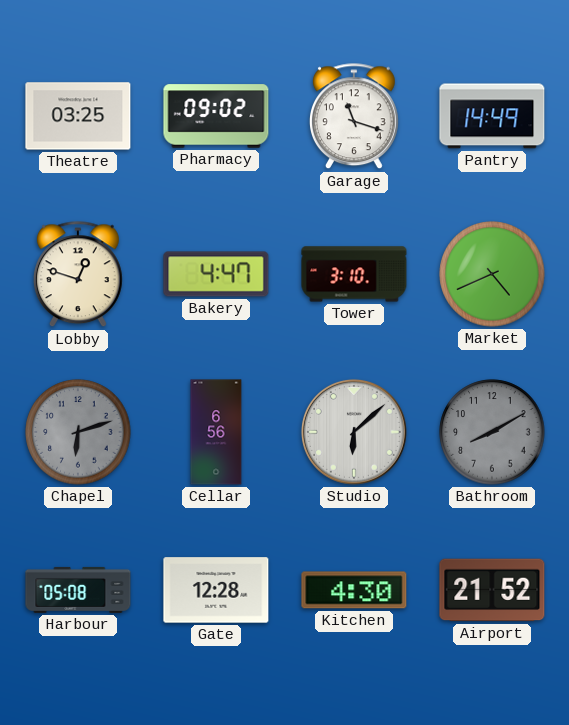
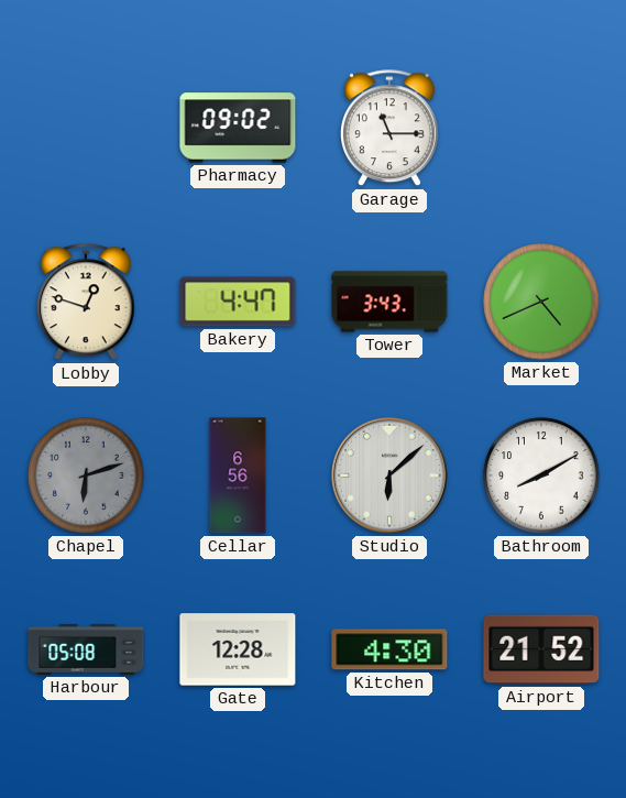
Theatre: 03:25 -> none (78, 116)
Garage: 11:18 -> 11:15 (389, 129)
Pantry: 14:49 -> none (492, 116)
Tower: 3:10 -> 3:43 (389, 302)
Bathroom dial: grey -> white (541, 475)
